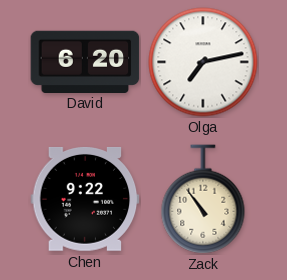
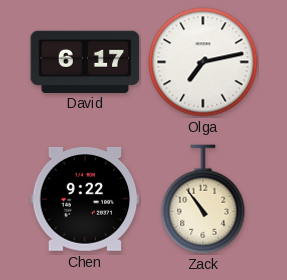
David: 6:20 -> 6:17 (85, 61)
